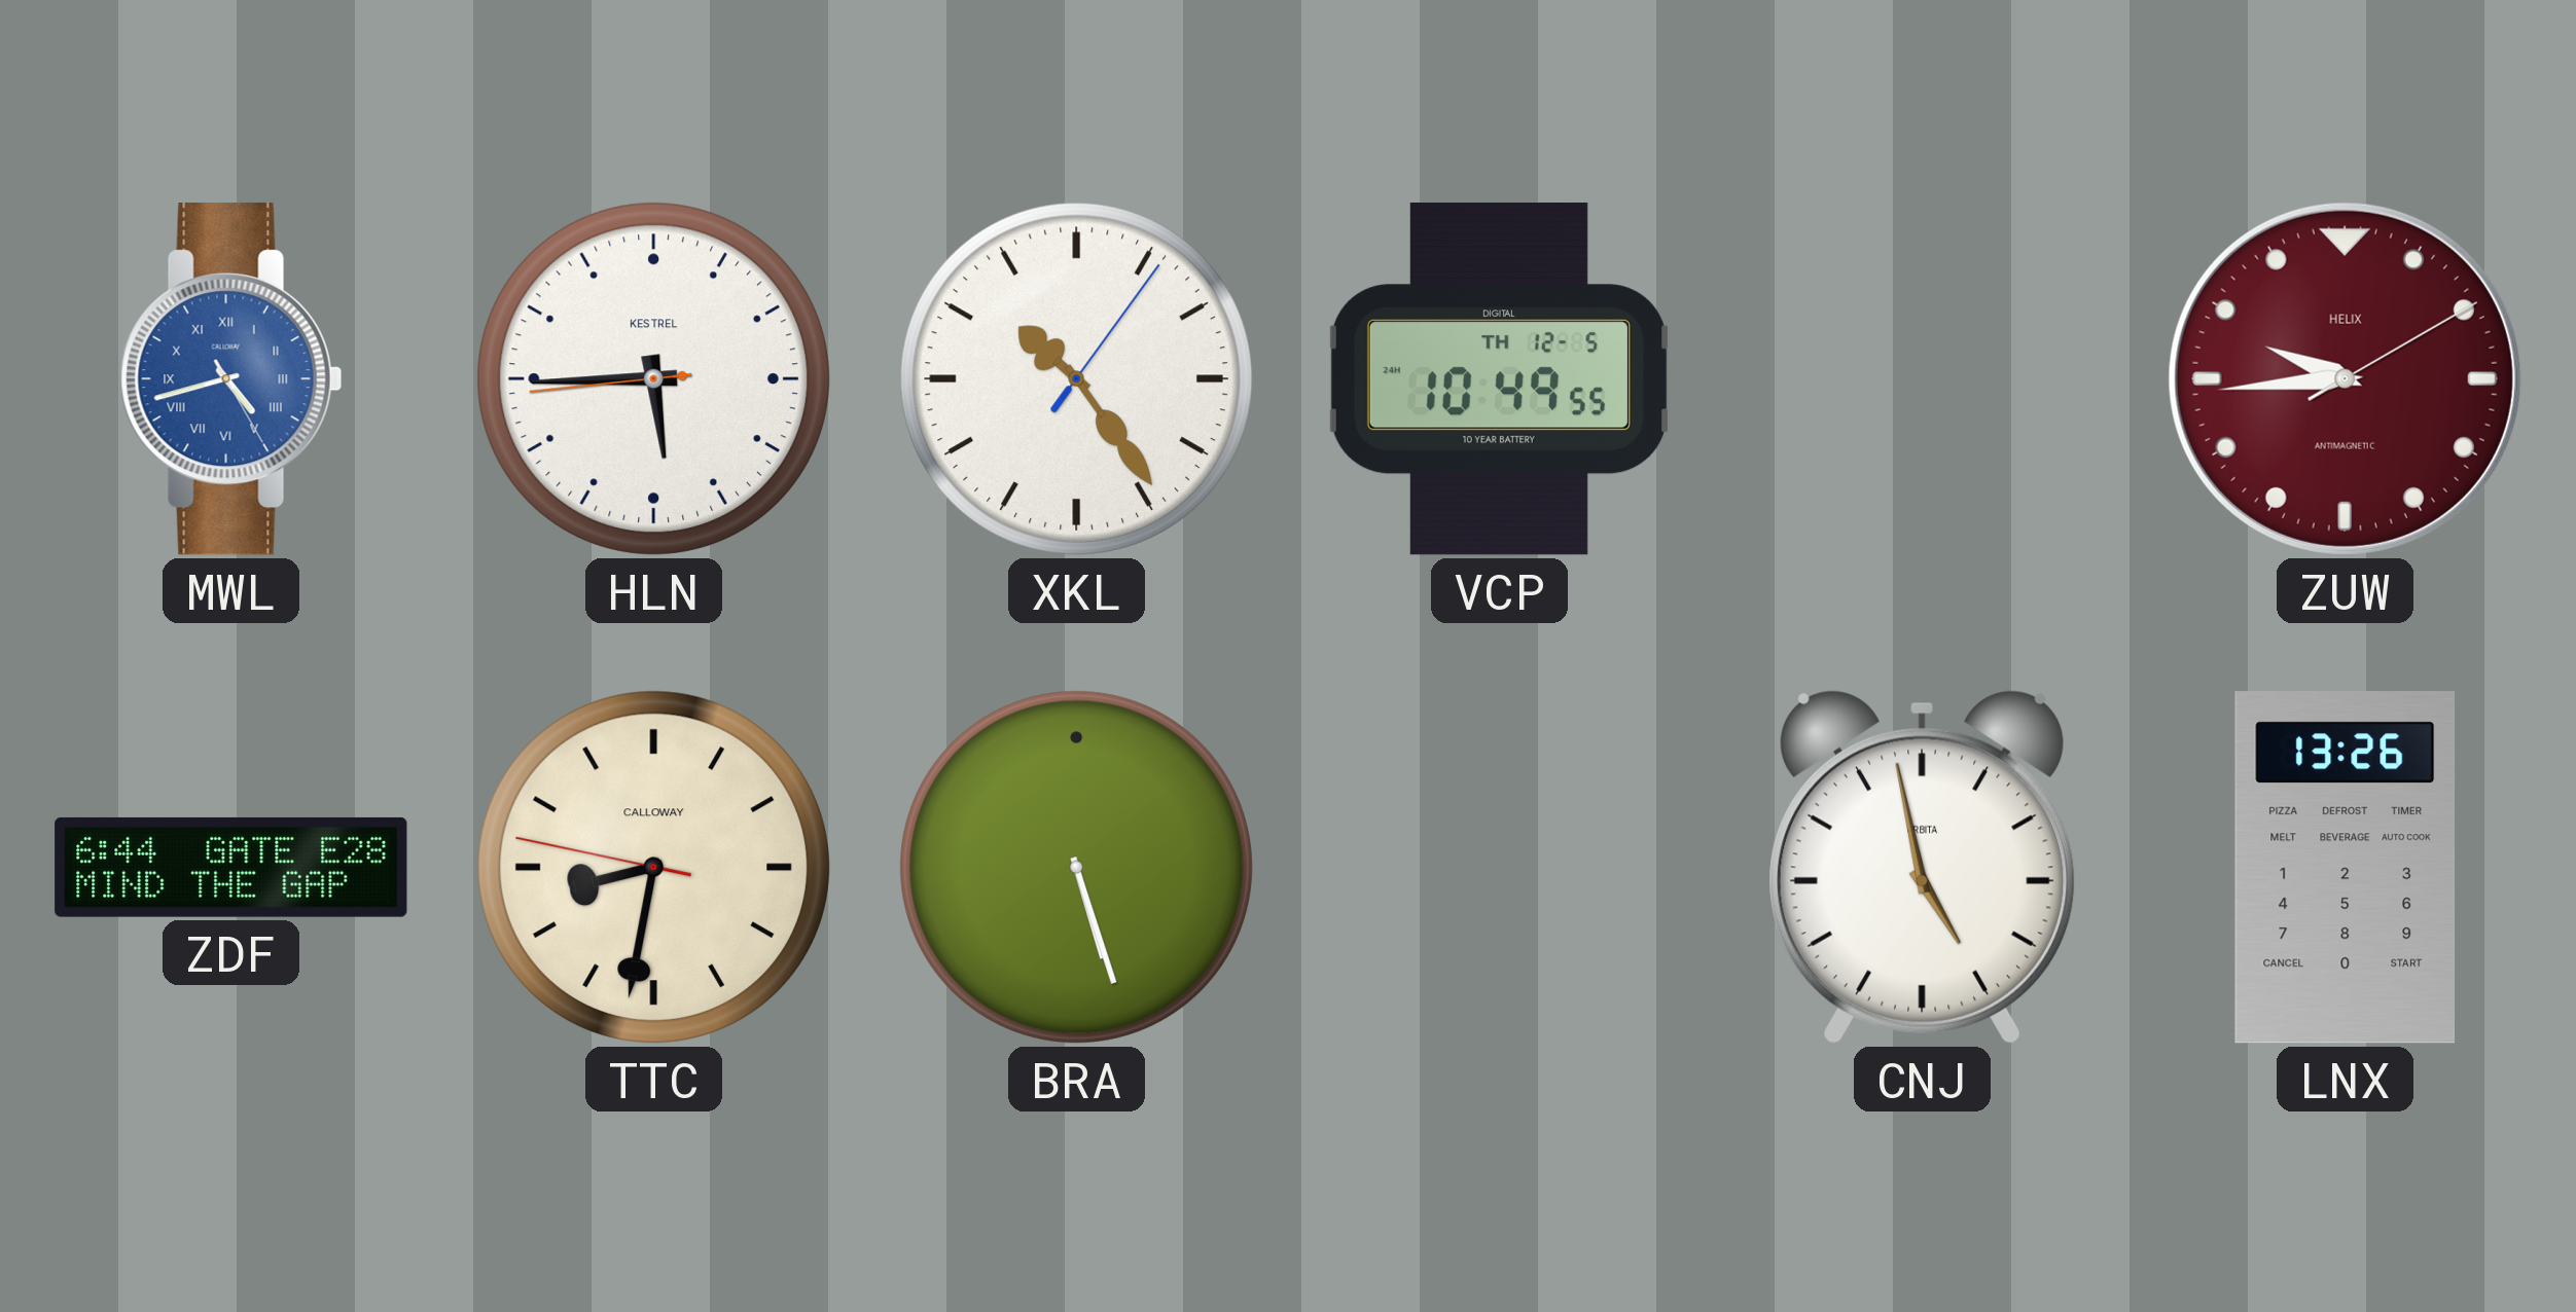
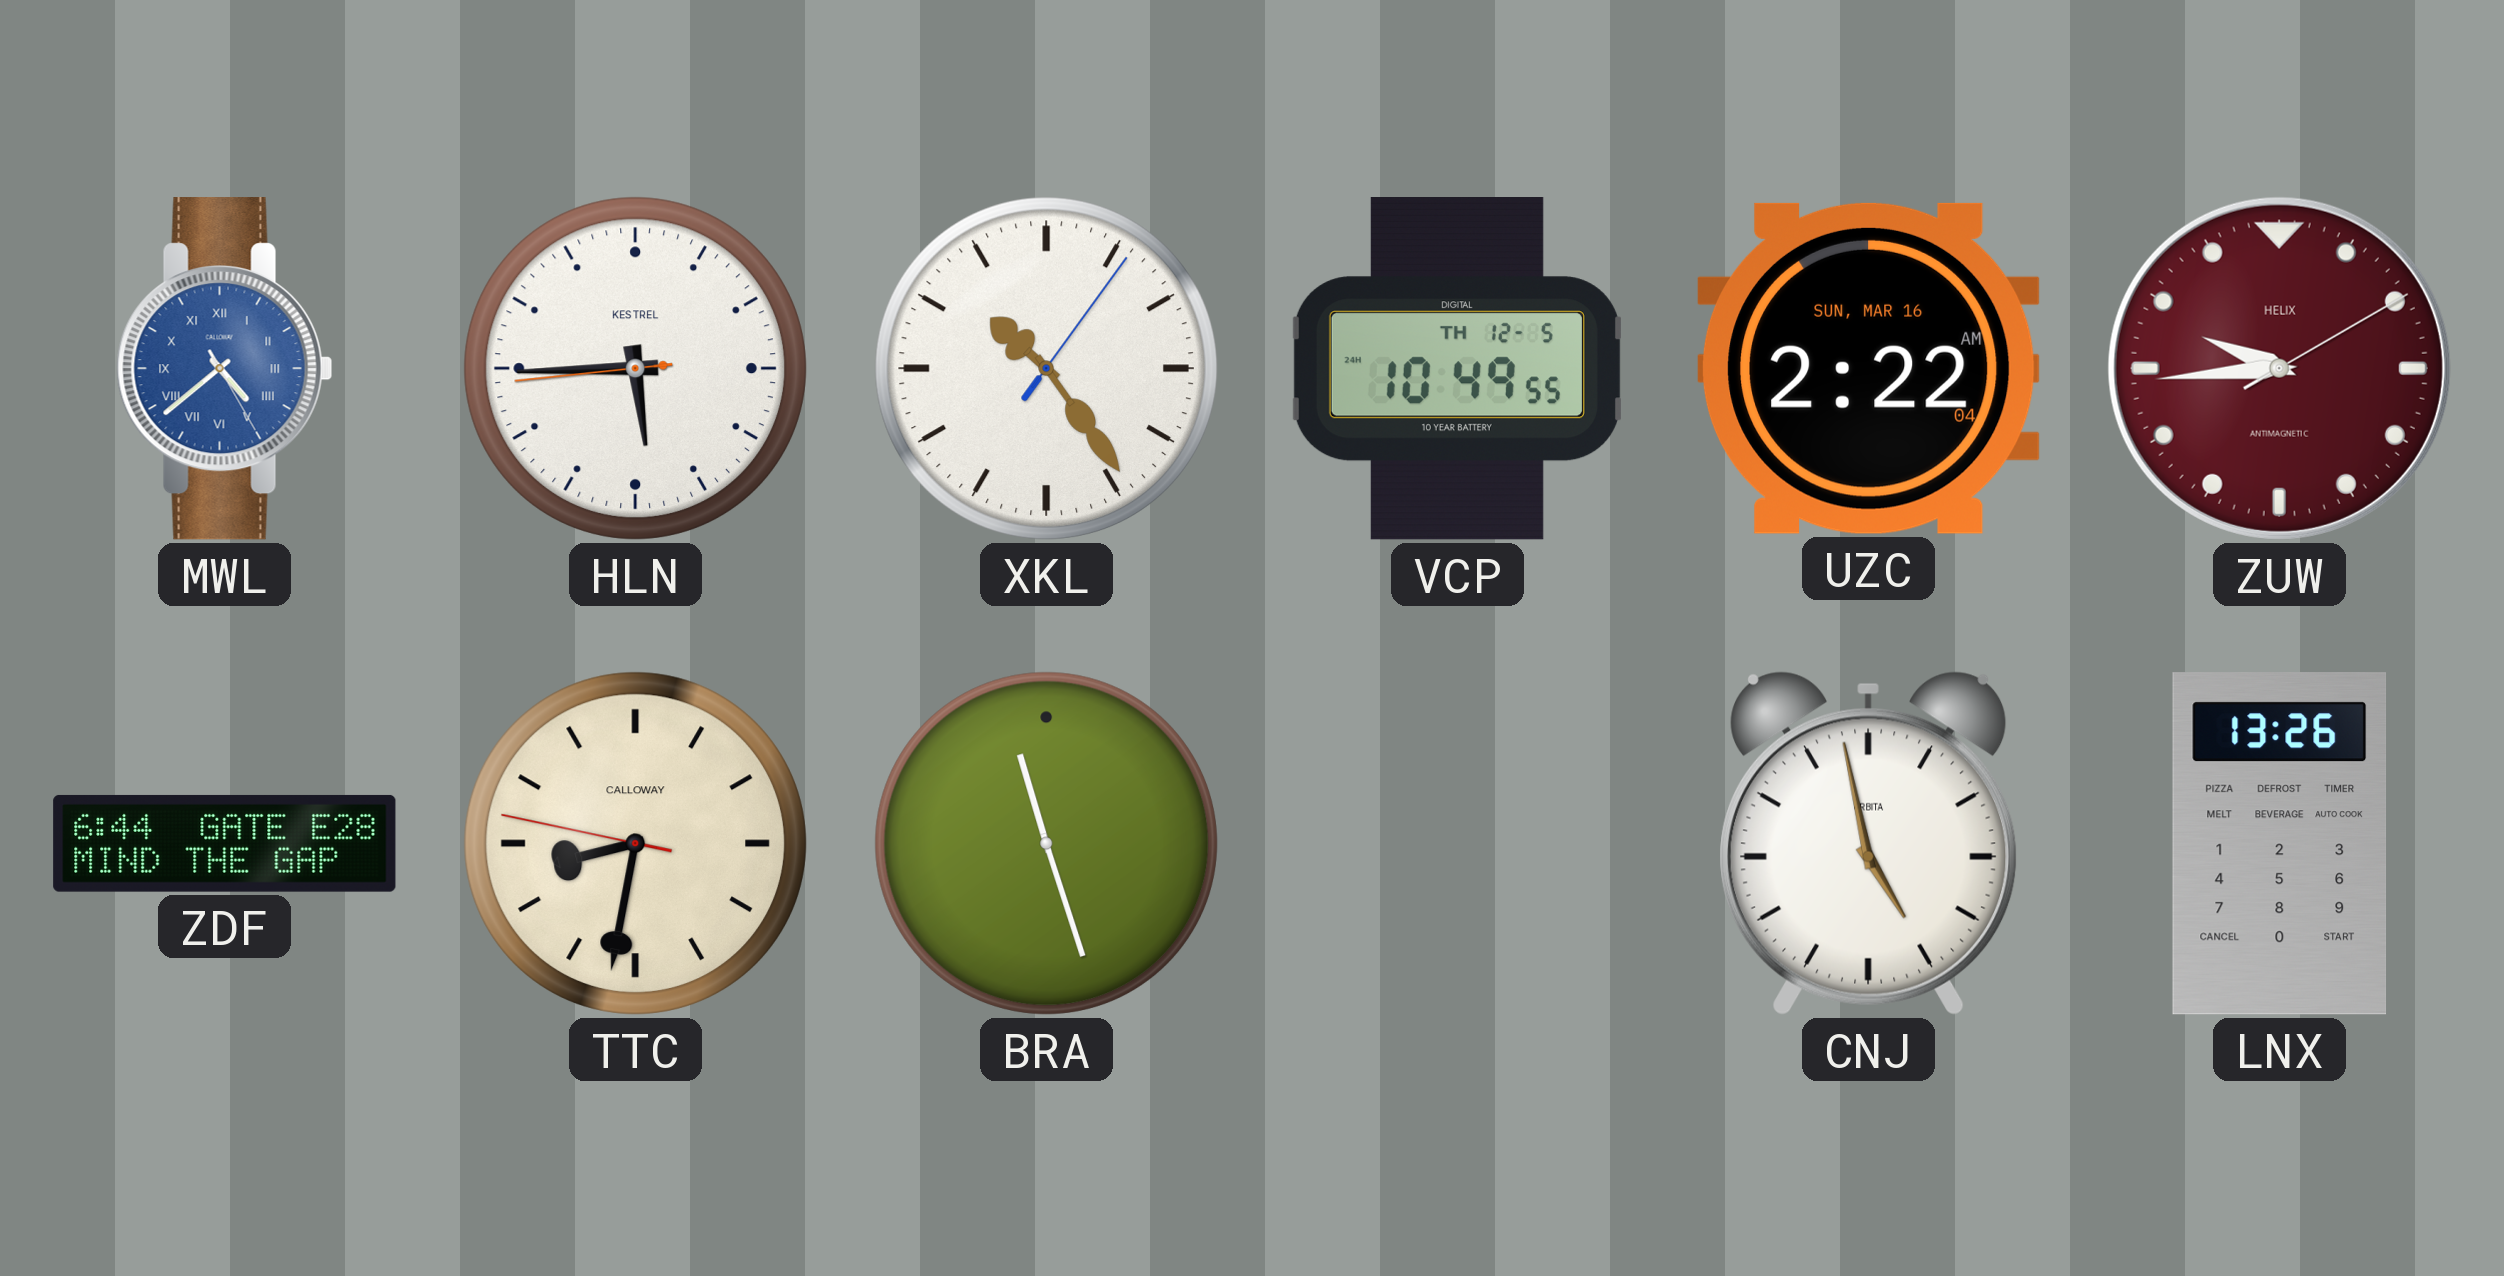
MWL: 4:42 -> 4:38 (225, 369)
UZC: none -> 2:22 (1869, 368)
BRA: 5:27 -> 11:27 (1046, 843)
